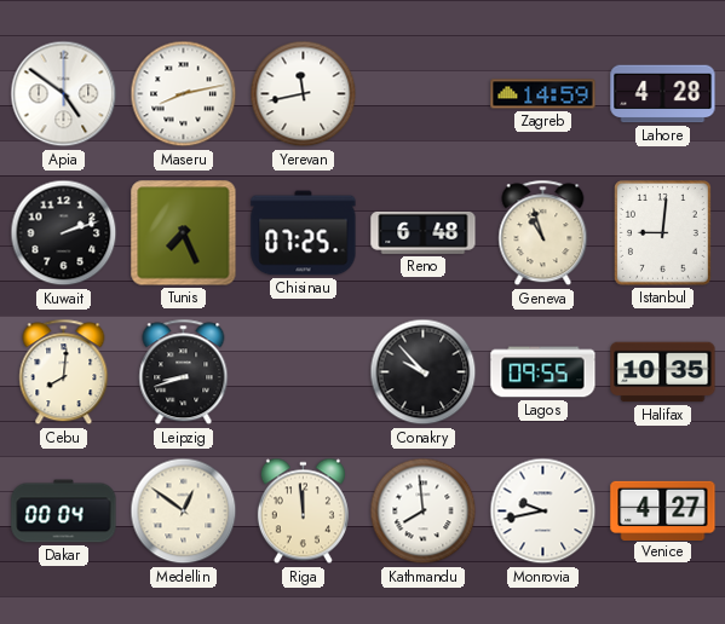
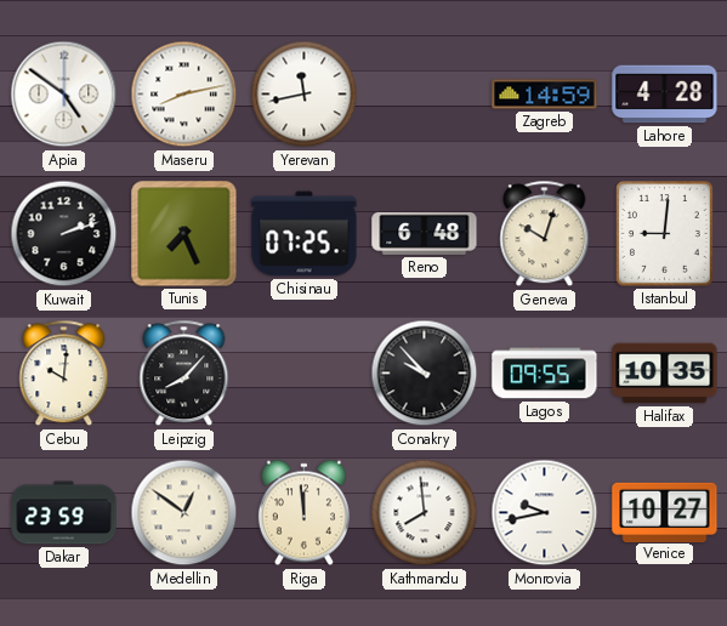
Geneva: 10:57 -> 10:03 (545, 234)
Cebu: 8:01 -> 10:01 (64, 374)
Leipzig: 8:42 -> 8:07 (184, 374)
Dakar: 00:04 -> 23:59 (64, 513)
Venice: 4:27 -> 10:27 (665, 512)
